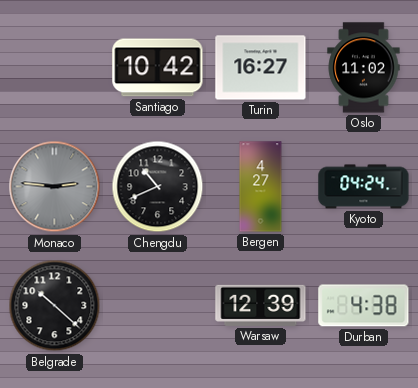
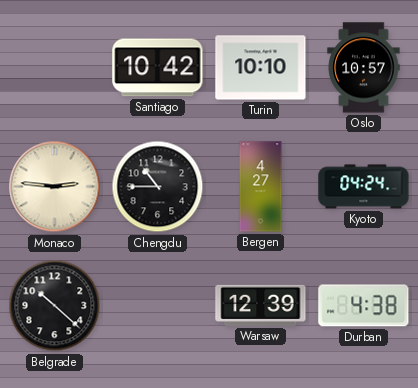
Turin: 16:27 -> 10:10 (261, 68)
Oslo: 11:02 -> 10:57 (364, 68)
Monaco dial: grey -> cream (55, 187)
Chengdu: 10:41 -> 10:45 (158, 187)
